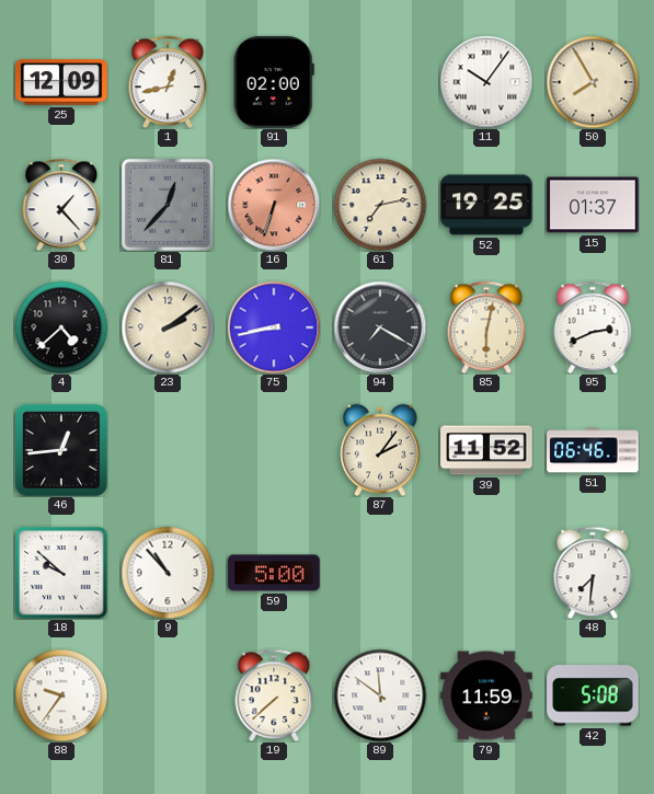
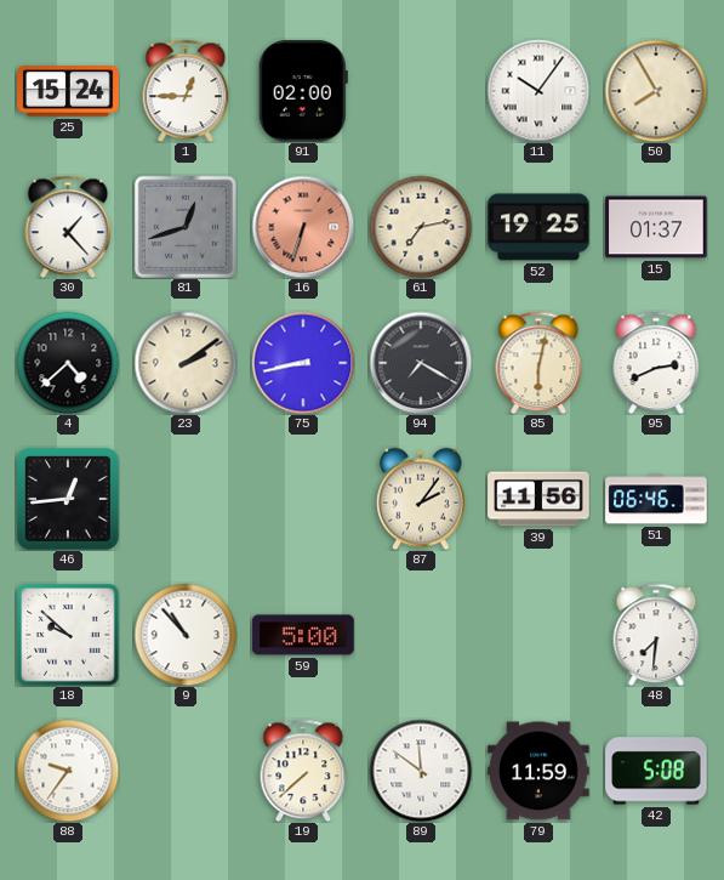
25: 12:09 -> 15:24 (68, 91)
1: 12:43 -> 12:45 (186, 91)
81: 12:37 -> 12:42 (186, 227)
39: 11:52 -> 11:56 (538, 499)
